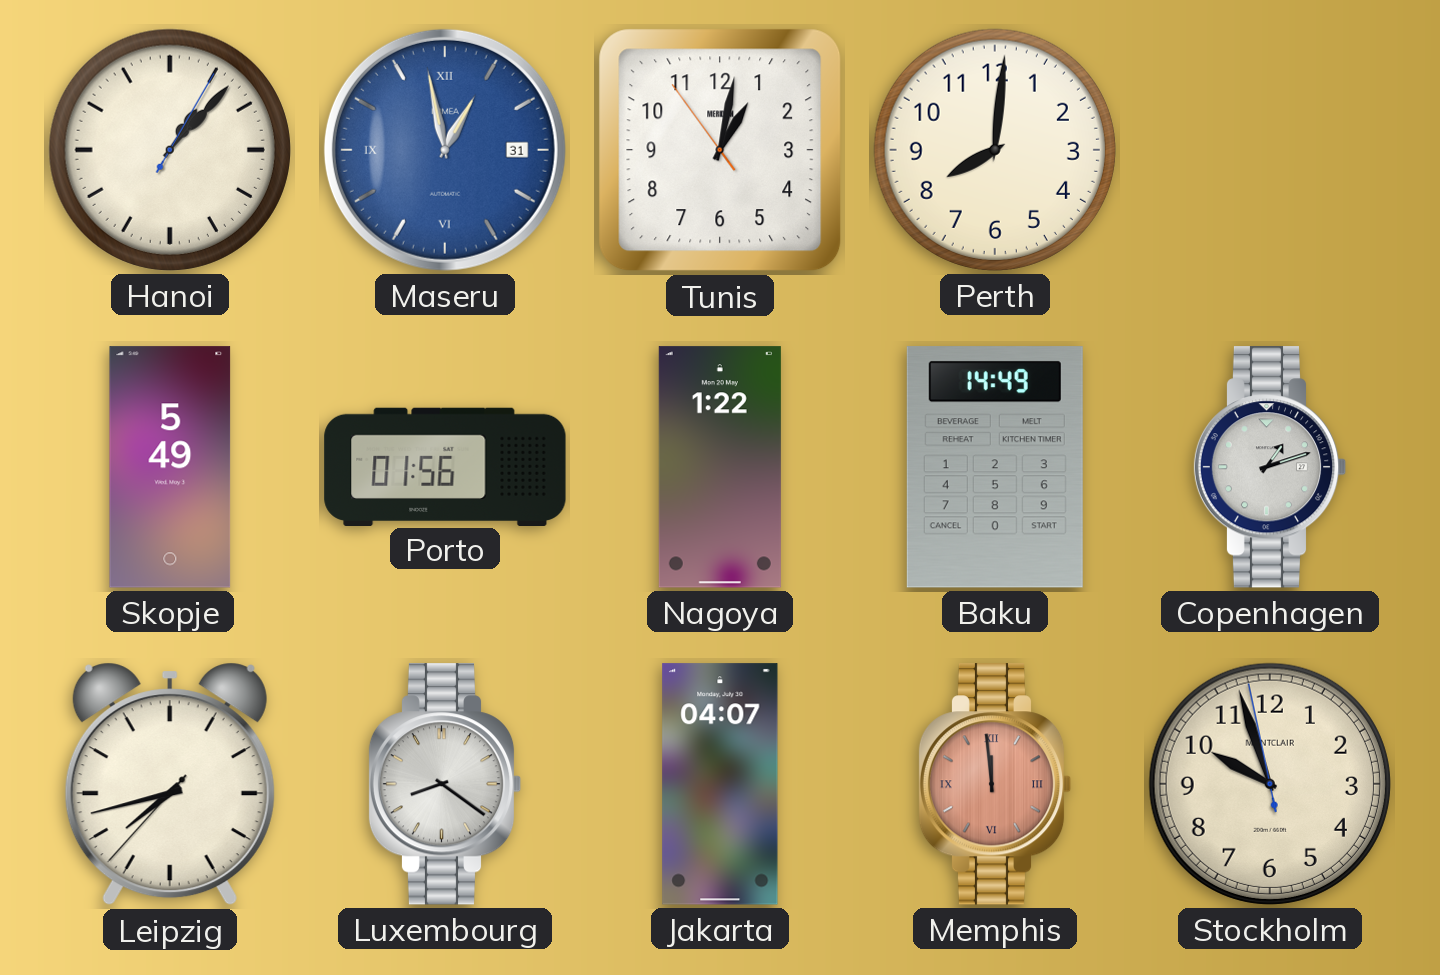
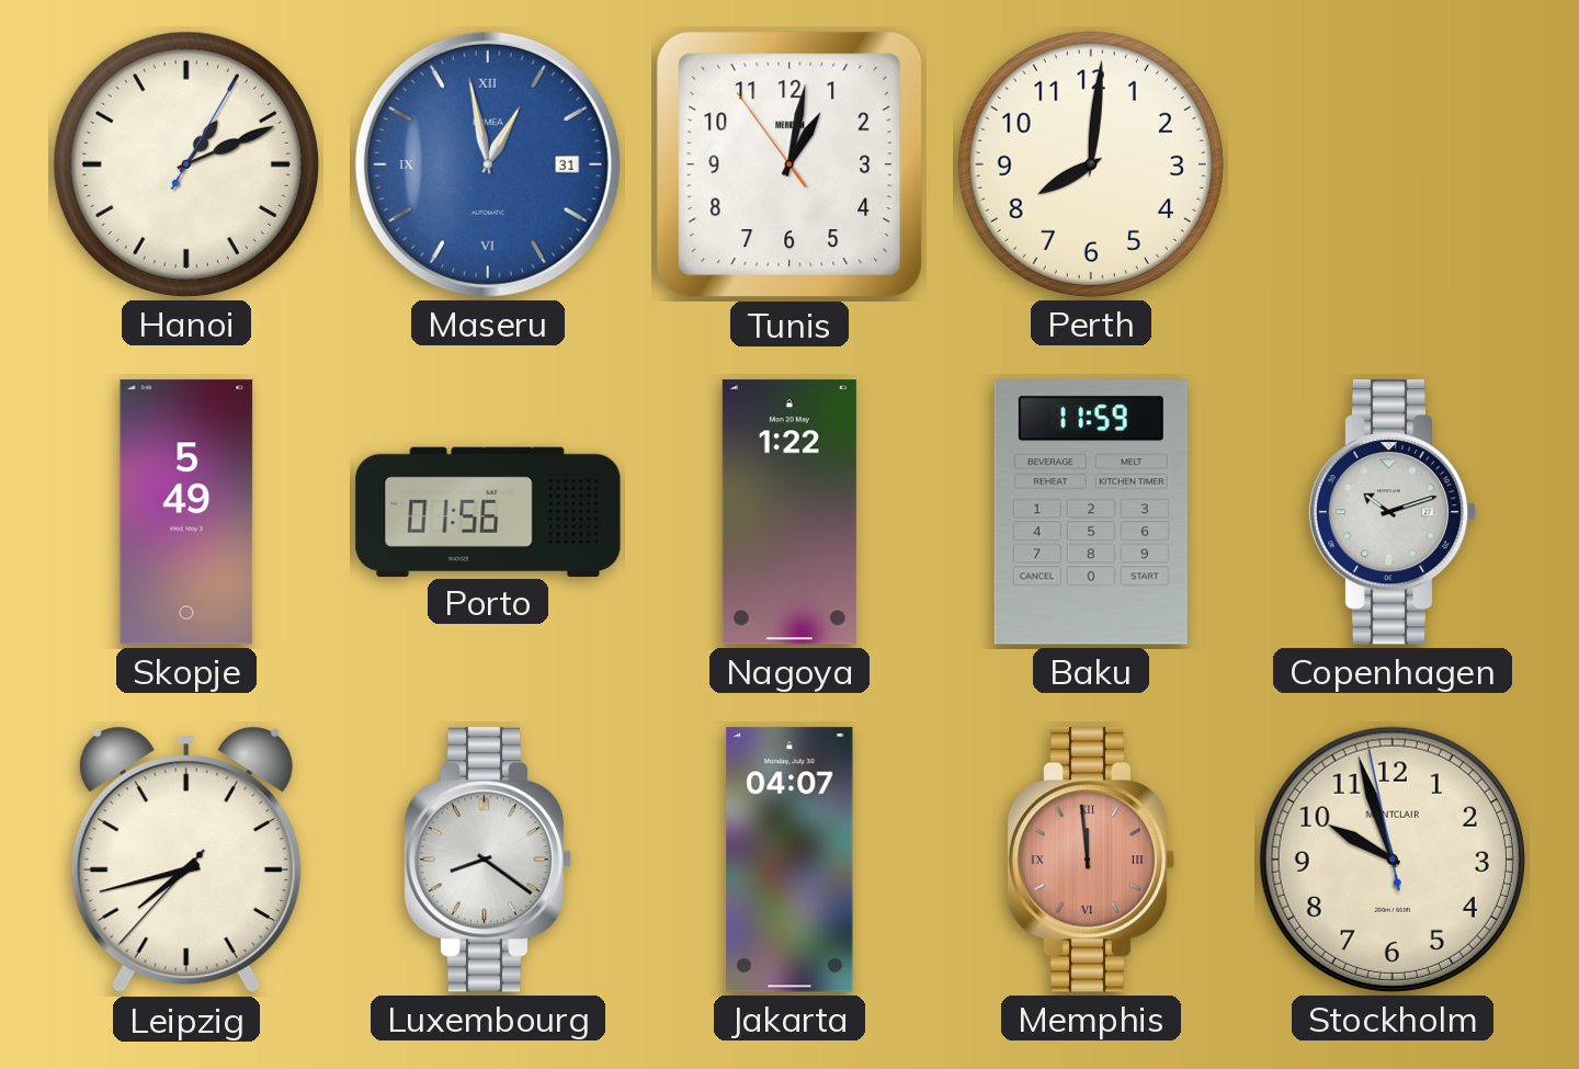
Hanoi: 1:07 -> 1:11 (186, 164)
Baku: 14:49 -> 11:59 (1091, 512)
Copenhagen: 1:12 -> 10:12 (1393, 512)
